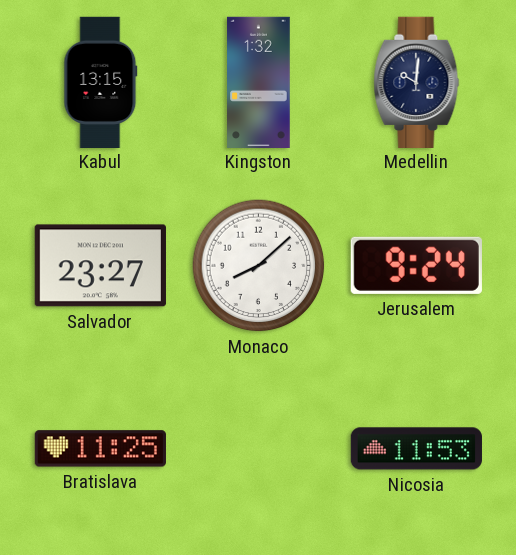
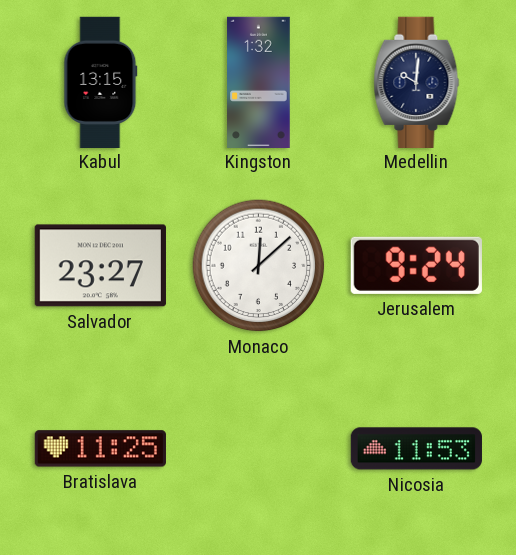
Monaco: 8:08 -> 12:08 (259, 266)
